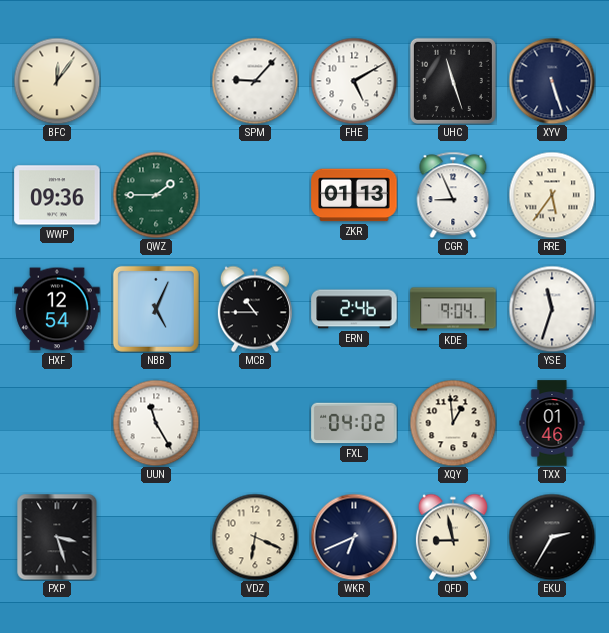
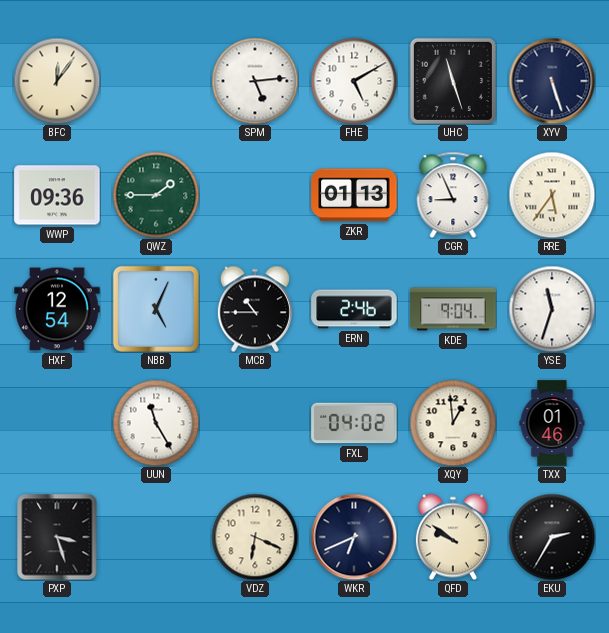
SPM: 9:07 -> 5:14 (255, 81)
QFD: 8:58 -> 9:51 (453, 537)
